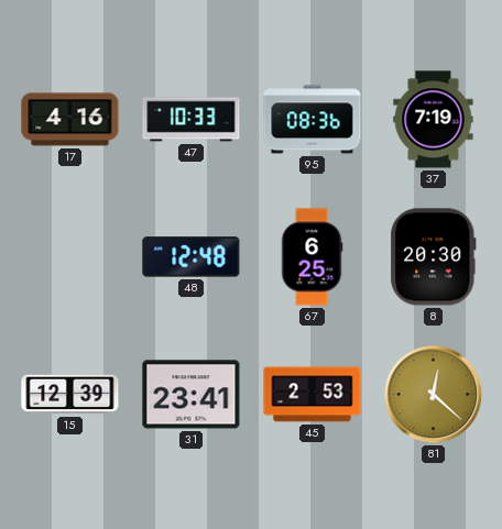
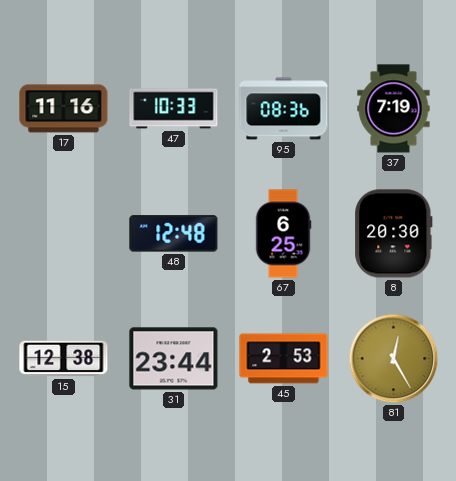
17: 4:16 -> 11:16 (64, 109)
15: 12:39 -> 12:38 (64, 359)
31: 23:41 -> 23:44 (174, 359)
81: 12:22 -> 12:25 (394, 359)
